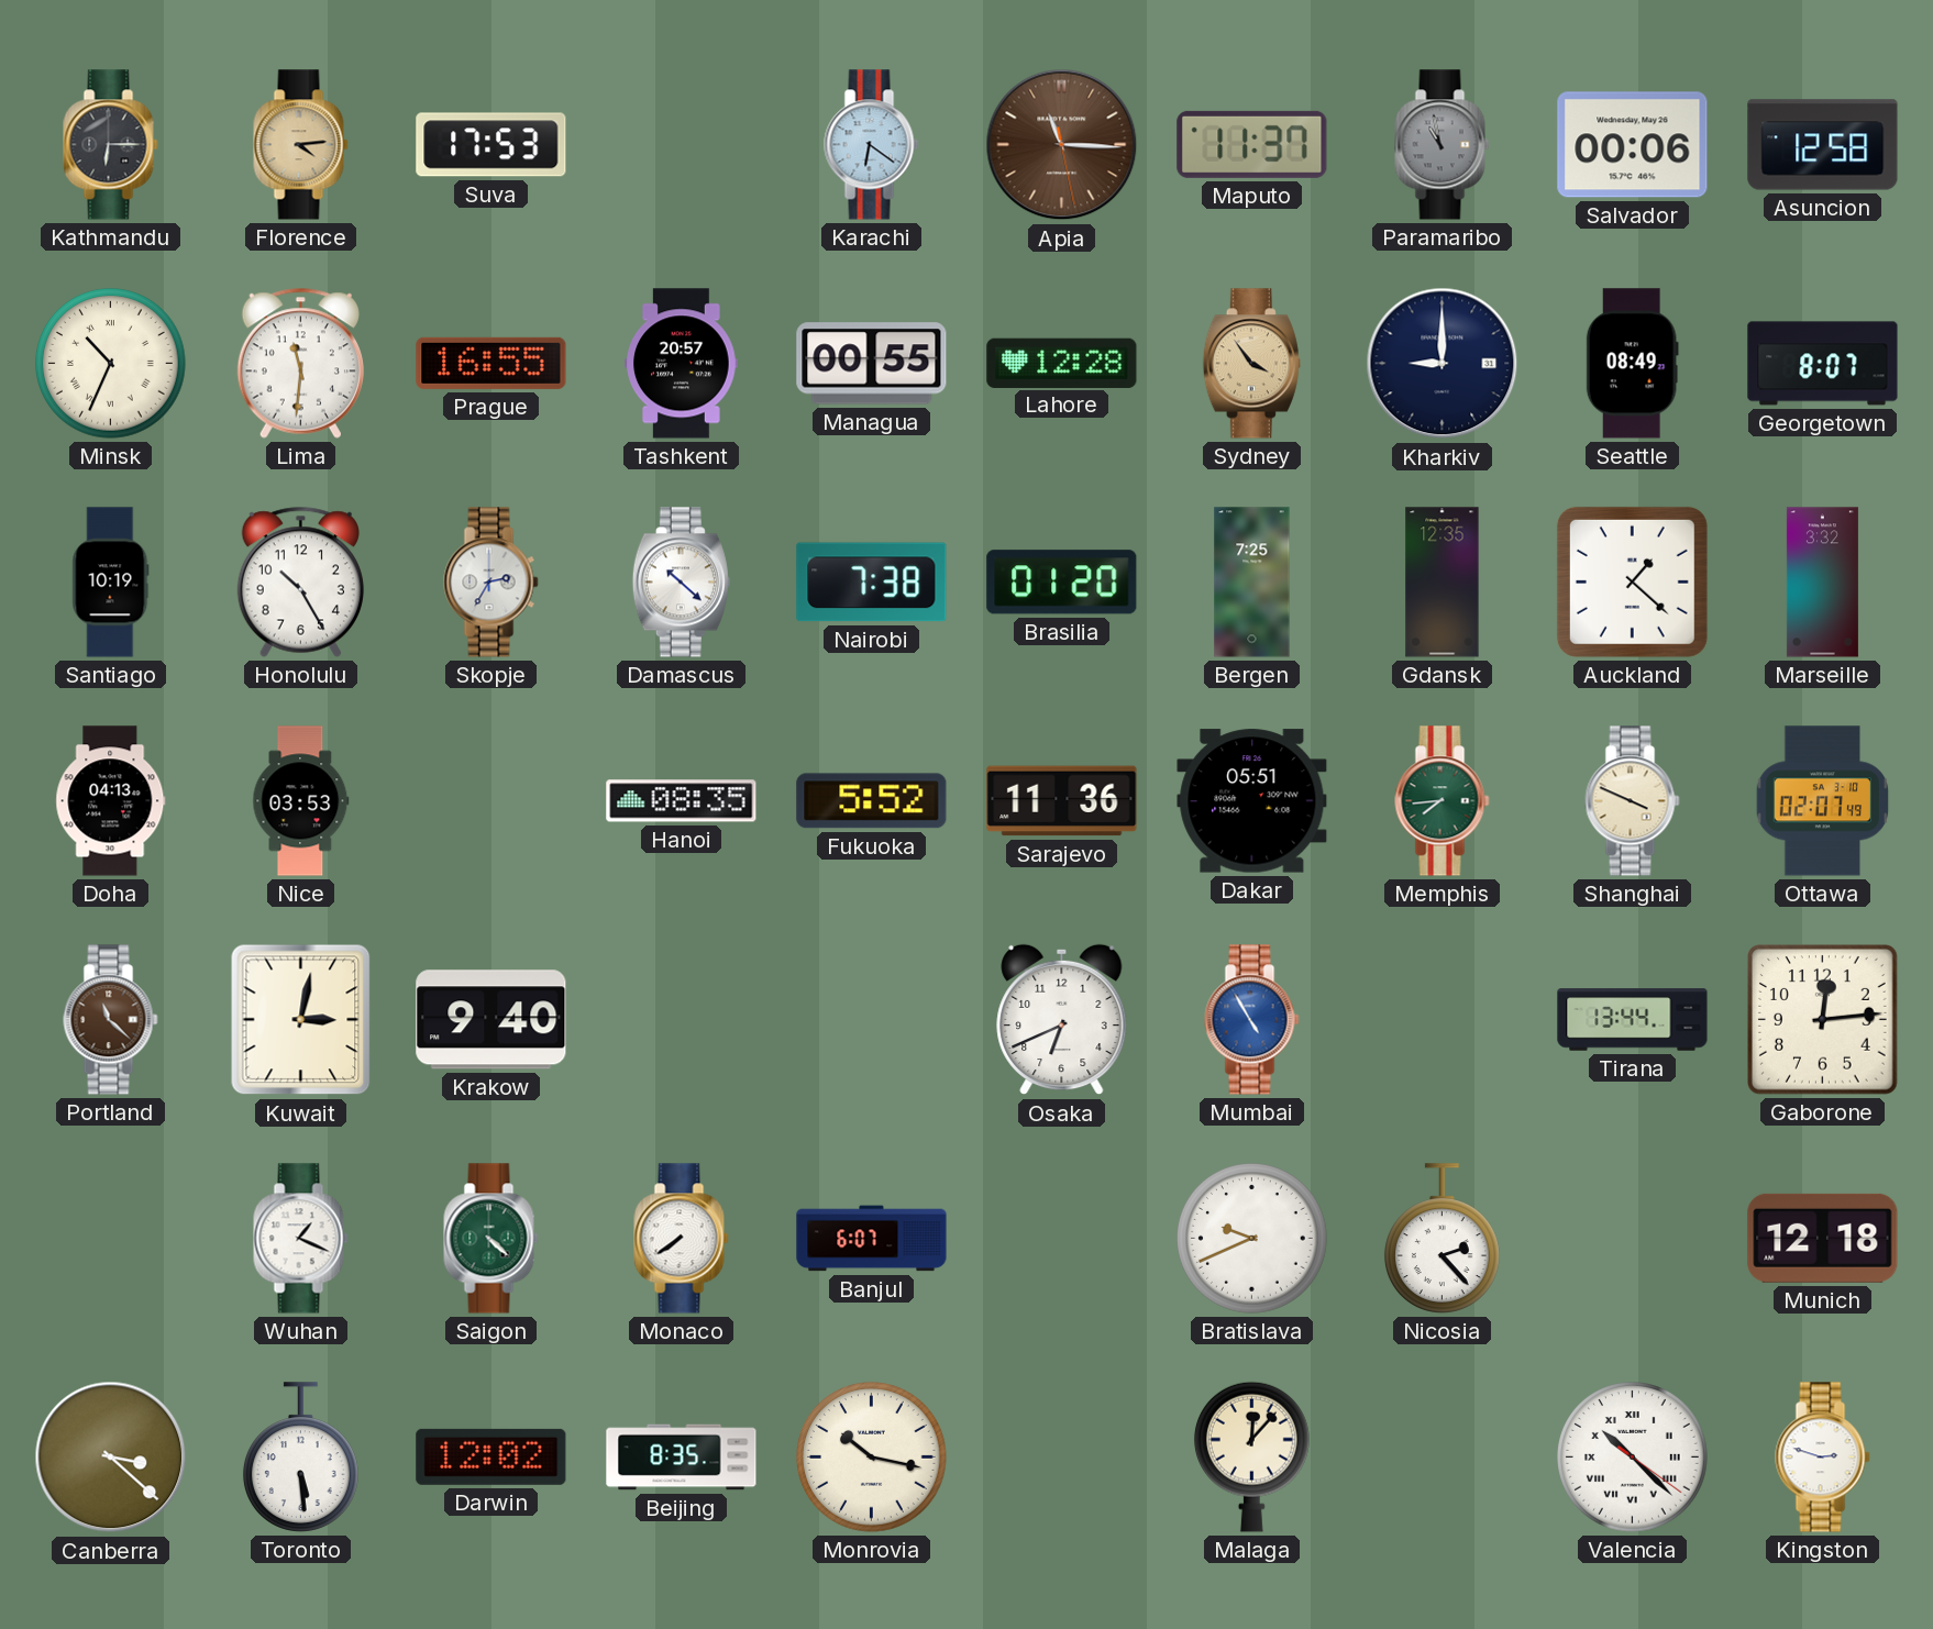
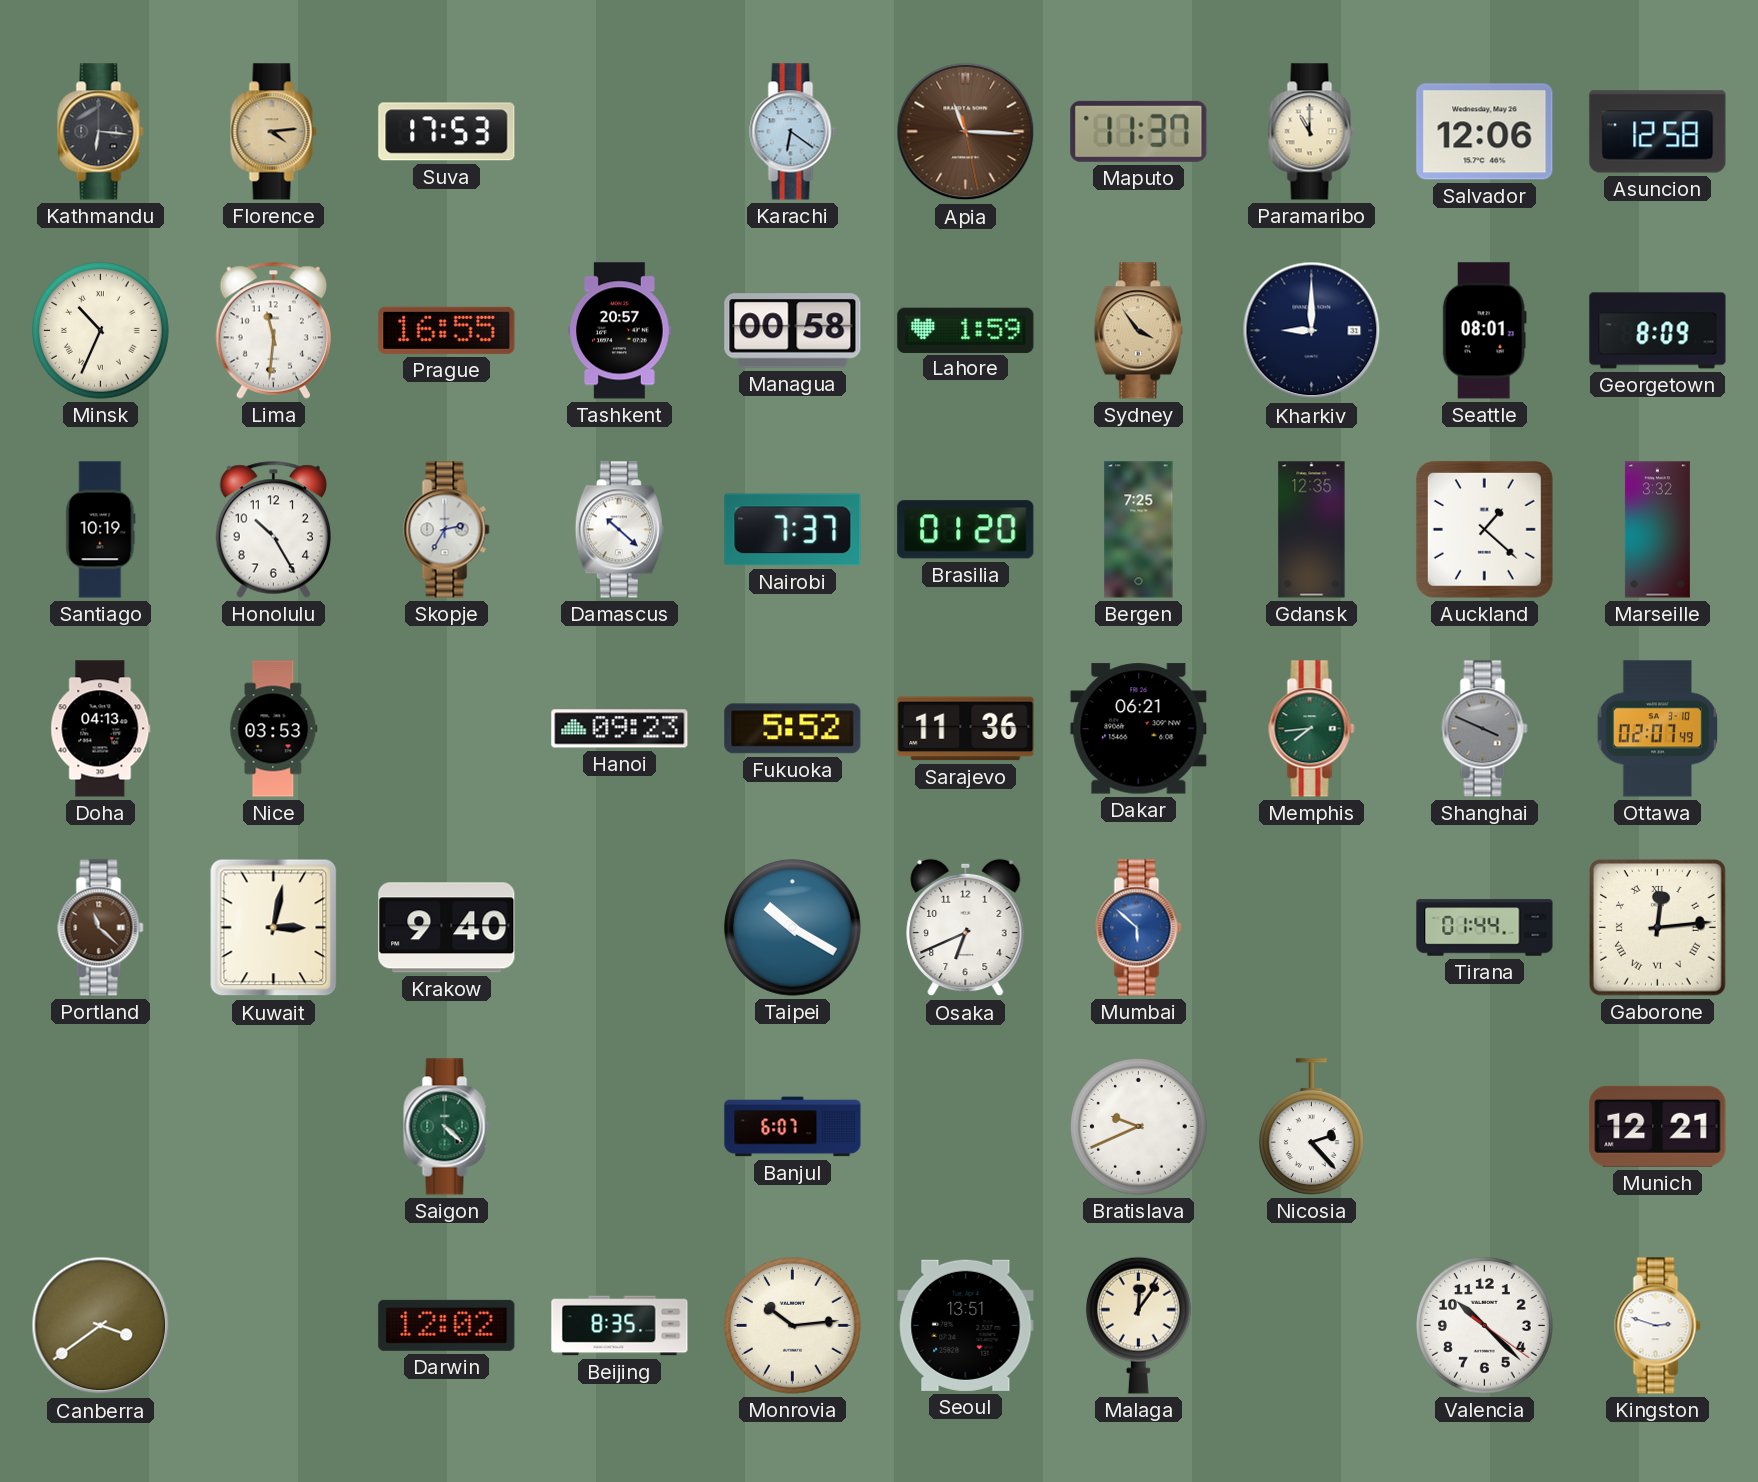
Kathmandu: 6:15 -> 6:16 (101, 132)
Paramaribo: 10:58 -> 11:00 (1312, 132)
Paramaribo dial: grey -> cream (1312, 132)
Salvador: 00:06 -> 12:06 (1485, 132)
Managua: 00:55 -> 00:58 (793, 331)
Lahore: 12:28 -> 1:59 (966, 330)
Seattle: 08:49 -> 08:01 (1484, 331)
Georgetown: 8:07 -> 8:09 (1658, 331)
Nairobi: 7:38 -> 7:37 (793, 530)
Hanoi: 08:35 -> 09:23 (620, 729)
Dakar: 05:51 -> 06:21 (1139, 729)
Shanghai dial: cream -> grey (1485, 729)
Taipei: none -> 10:20 (793, 928)
Mumbai: 4:55 -> 5:52 (1139, 928)
Tirana: 13:44 -> 01:44 (1485, 928)
Gaborone numerals: Arabic -> Roman (1658, 928)
Wuhan: 1:19 -> none (301, 1239)
Monaco: 7:39 -> none (682, 1239)
Munich: 12:18 -> 12:21 (1658, 1126)
Canberra: 3:22 -> 3:39 (101, 1326)
Toronto: 5:29 -> none (300, 1458)
Monrovia: 10:17 -> 10:14 (793, 1326)
Seoul: none -> 13:51 (966, 1325)
Malaga: 12:07 -> 12:06 (1138, 1325)
Valencia numerals: Roman -> Arabic (1485, 1326)
